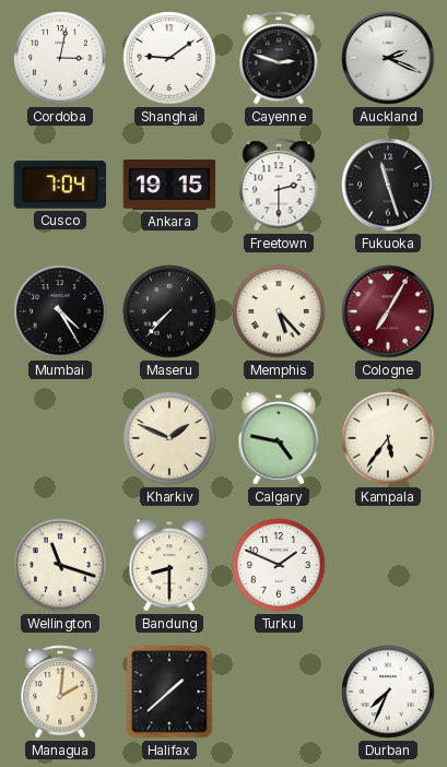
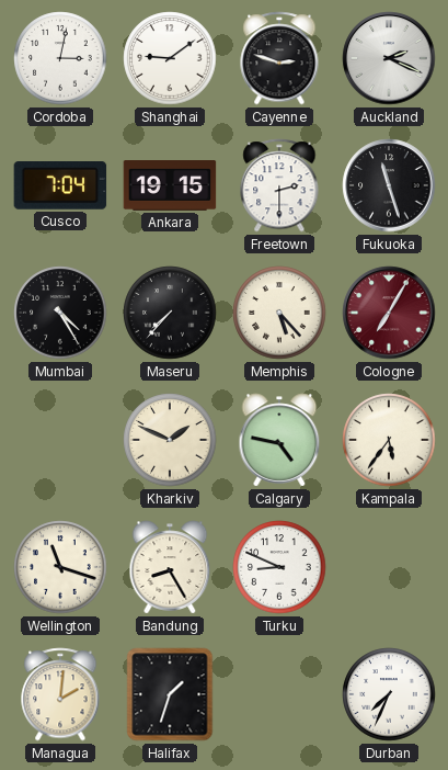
Bandung: 8:30 -> 8:25 (170, 567)
Turku: 1:49 -> 8:49 (279, 567)
Halifax: 1:38 -> 1:33 (170, 694)
